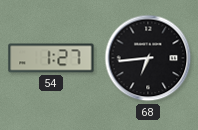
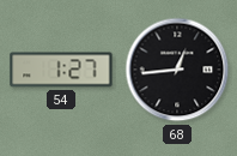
68: 6:44 -> 12:44 (177, 70)
